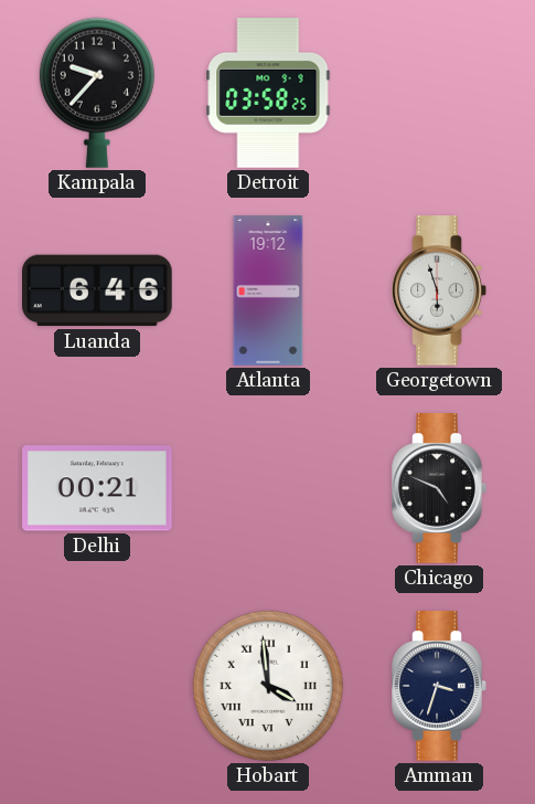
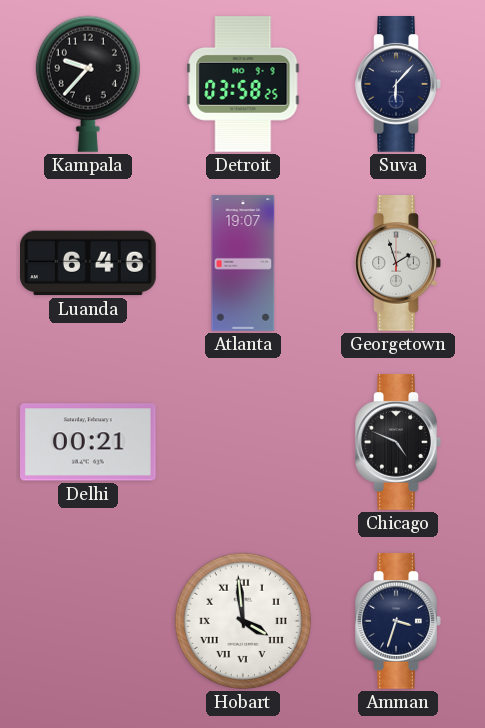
Suva: none -> 6:07 (398, 85)
Atlanta: 19:12 -> 19:07 (243, 263)
Georgetown: 5:57 -> 1:57 (398, 264)
